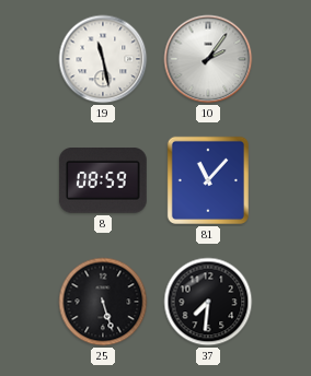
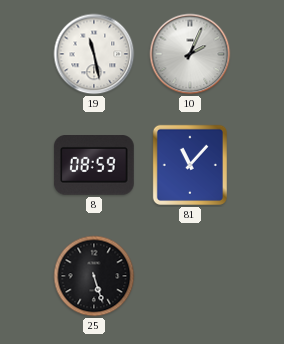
10: 2:06 -> 2:04 (190, 54)
37: 7:31 -> none (208, 302)
